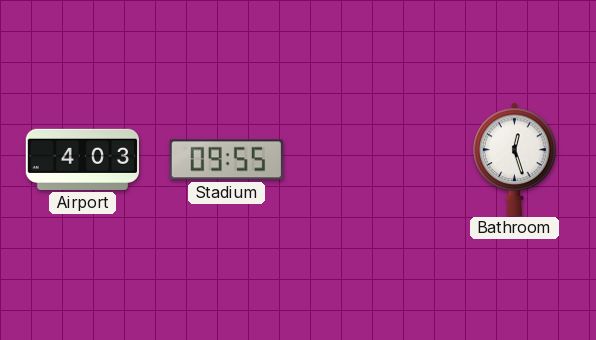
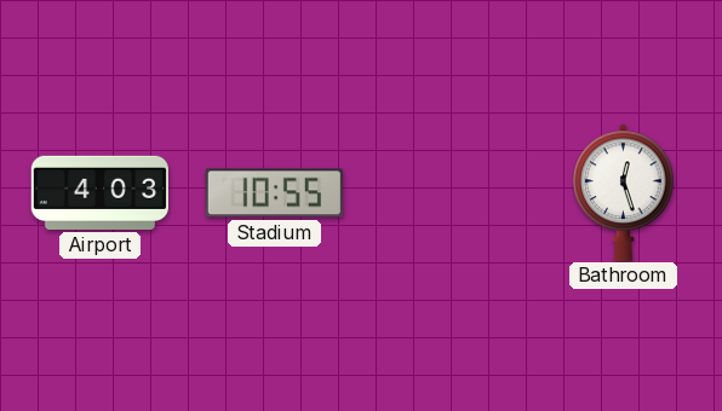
Stadium: 09:55 -> 10:55 (274, 193)
